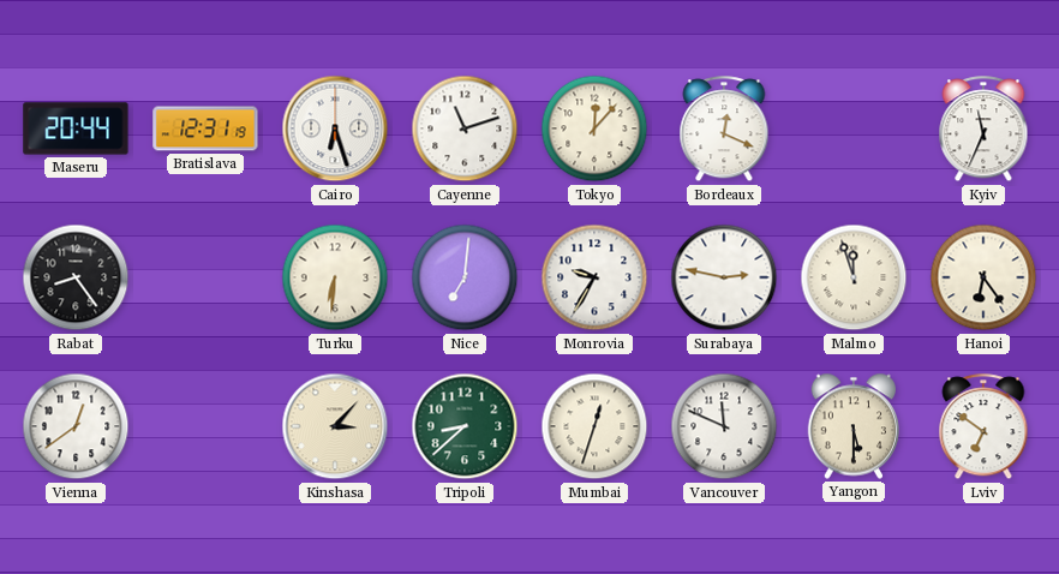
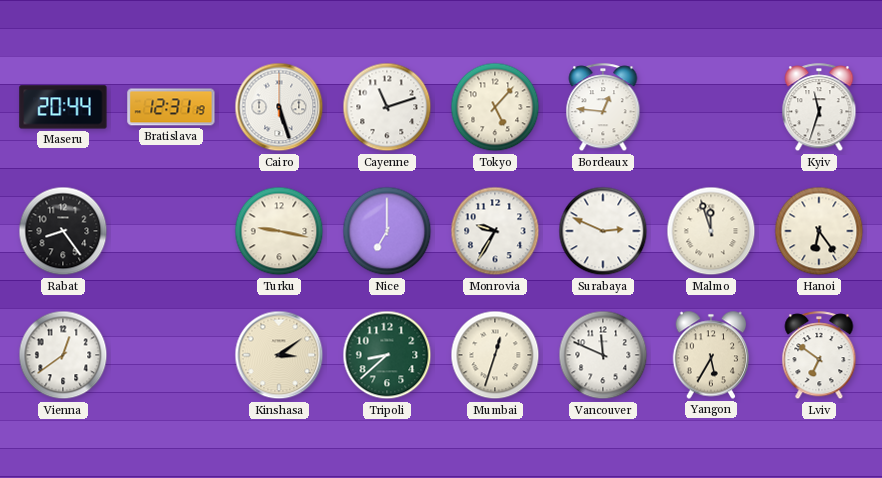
Cairo: 6:27 -> 5:27 (279, 107)
Tokyo: 12:07 -> 5:07 (495, 107)
Bordeaux: 12:19 -> 12:46 (603, 108)
Kyiv: 11:34 -> 11:33 (819, 108)
Turku: 6:31 -> 9:17 (279, 231)
Nice: 7:01 -> 7:00 (387, 231)
Surabaya: 2:47 -> 2:49 (603, 231)
Kinshasa: 3:07 -> 3:09 (279, 355)
Yangon: 5:30 -> 5:35 (711, 355)
